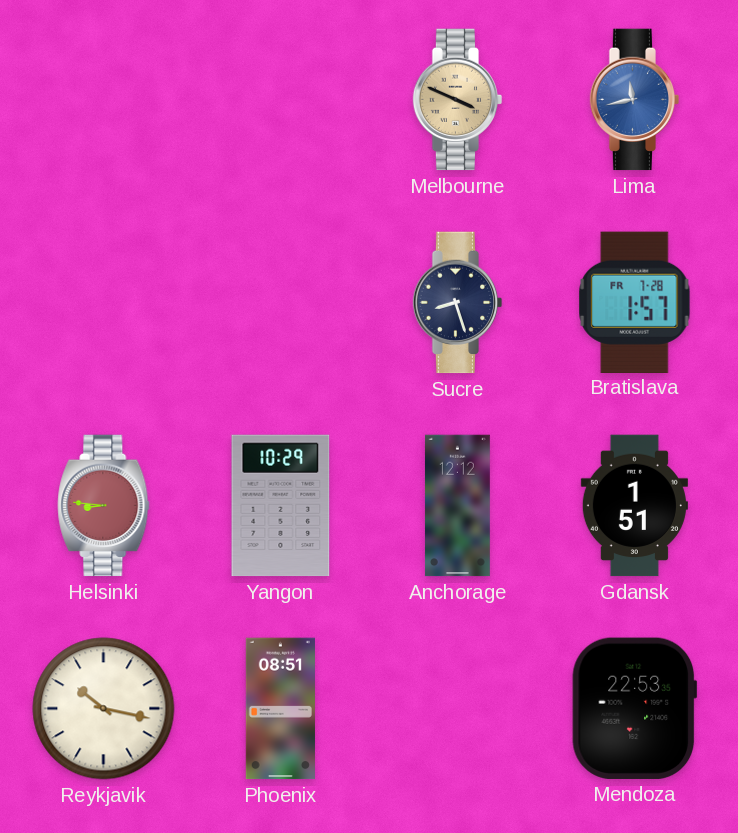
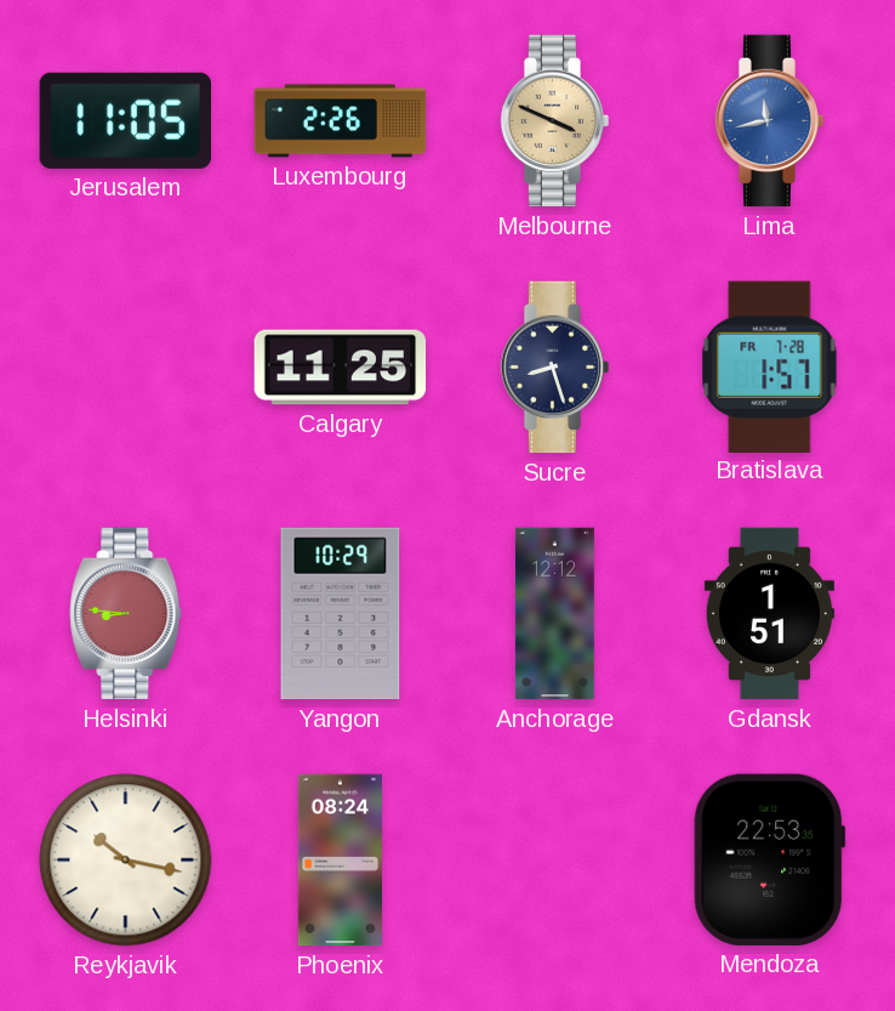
Jerusalem: none -> 11:05 (125, 120)
Luxembourg: none -> 2:26 (341, 121)
Calgary: none -> 11:25 (341, 368)
Phoenix: 08:51 -> 08:24 (340, 861)
